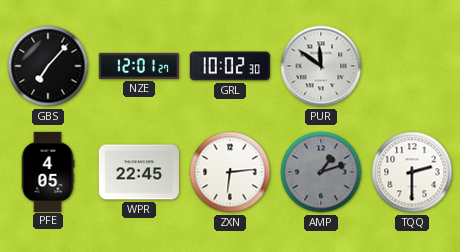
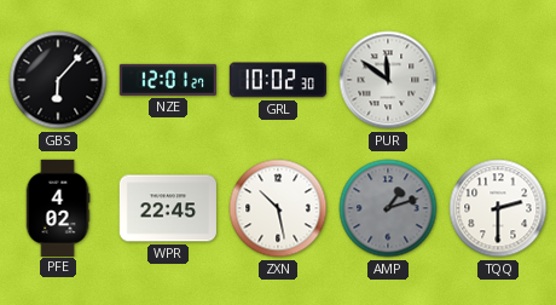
GBS: 7:07 -> 6:07 (58, 80)
PFE: 4:05 -> 4:02 (58, 207)
ZXN: 6:14 -> 10:28 (278, 208)
